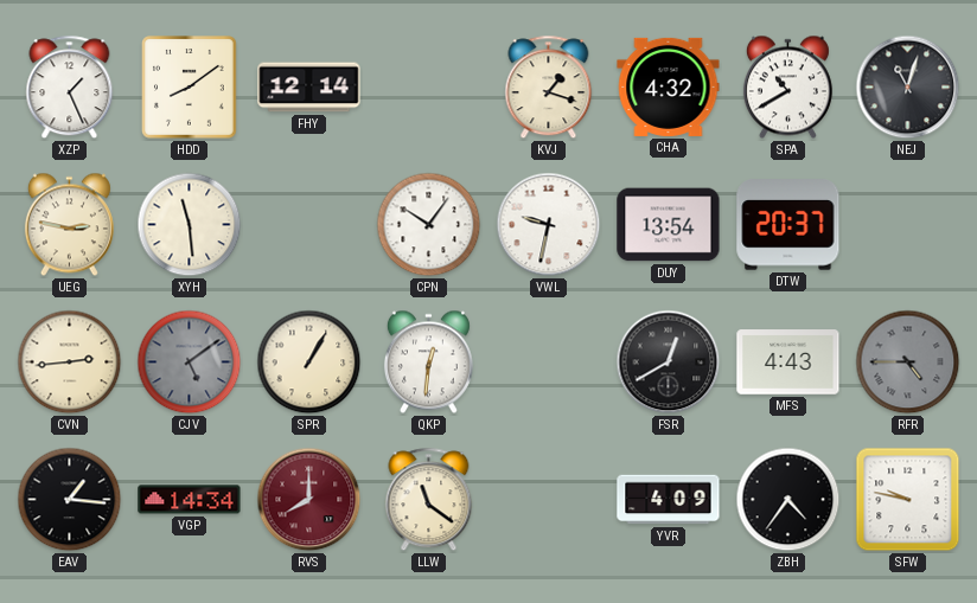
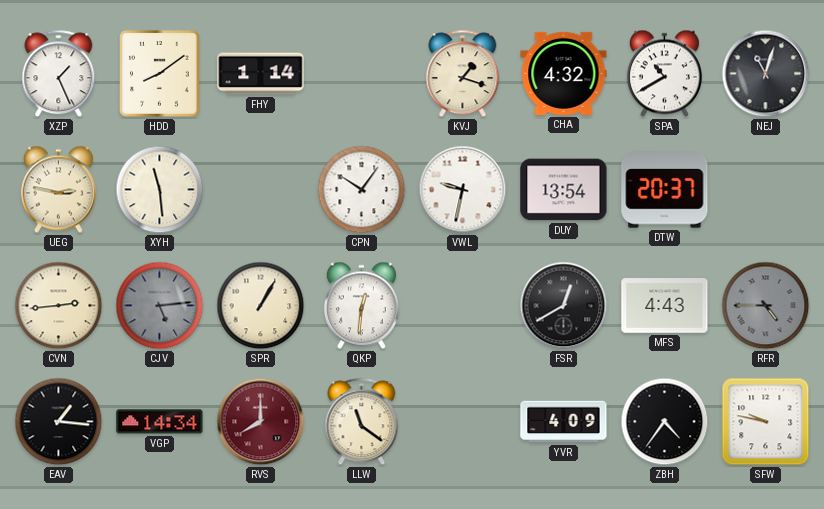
FHY: 12:14 -> 1:14 (261, 74)
CJV: 5:09 -> 5:14 (160, 306)
